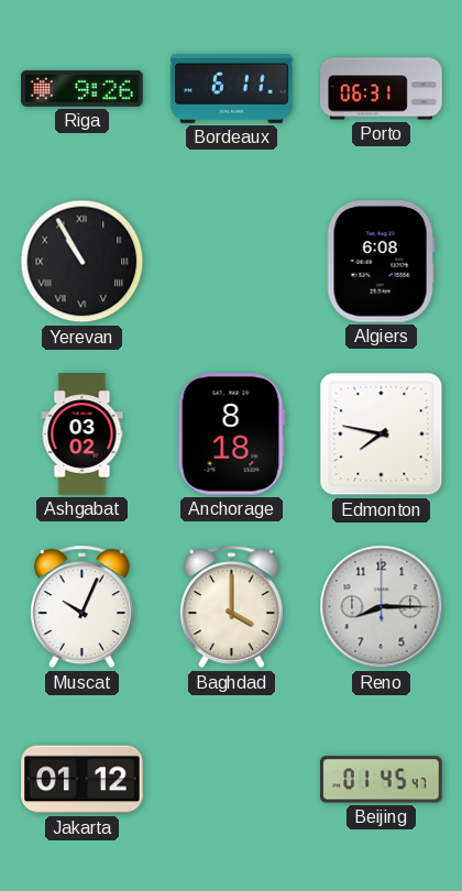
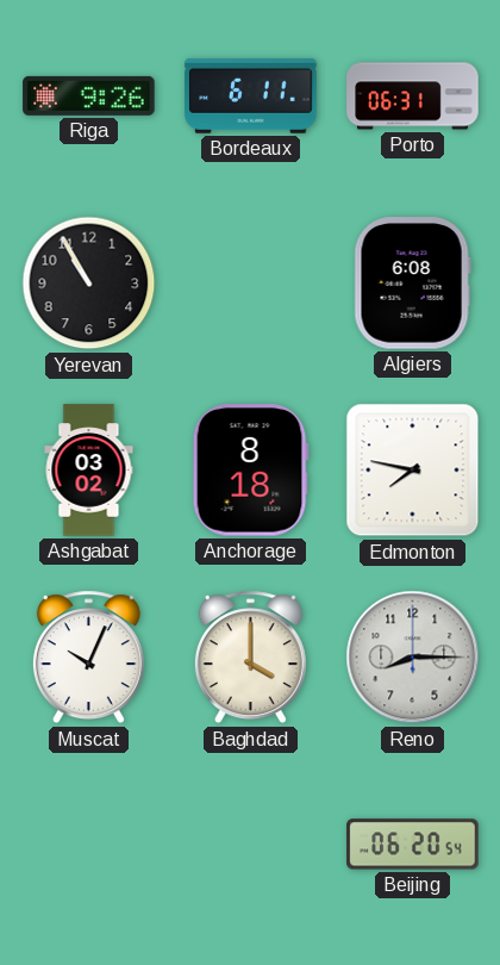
Yerevan numerals: Roman -> Arabic (89, 284)
Jakarta: 01:12 -> none (82, 780)
Beijing: 01:45 -> 06:20 (413, 845)
